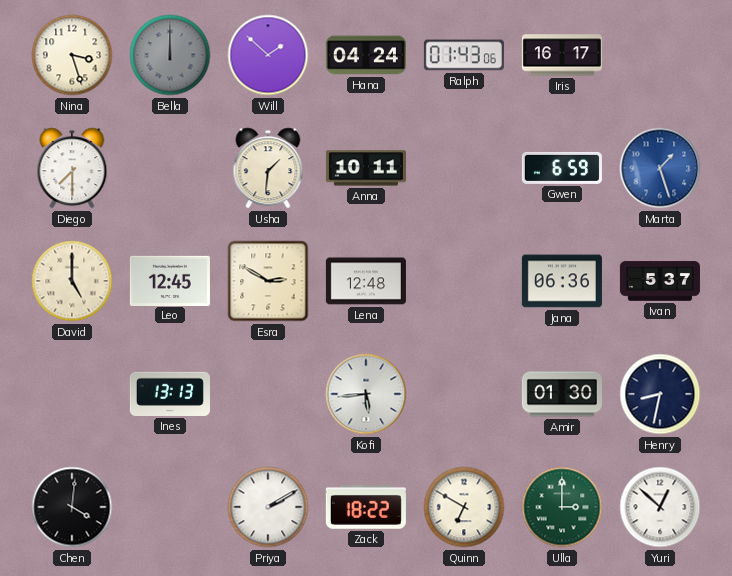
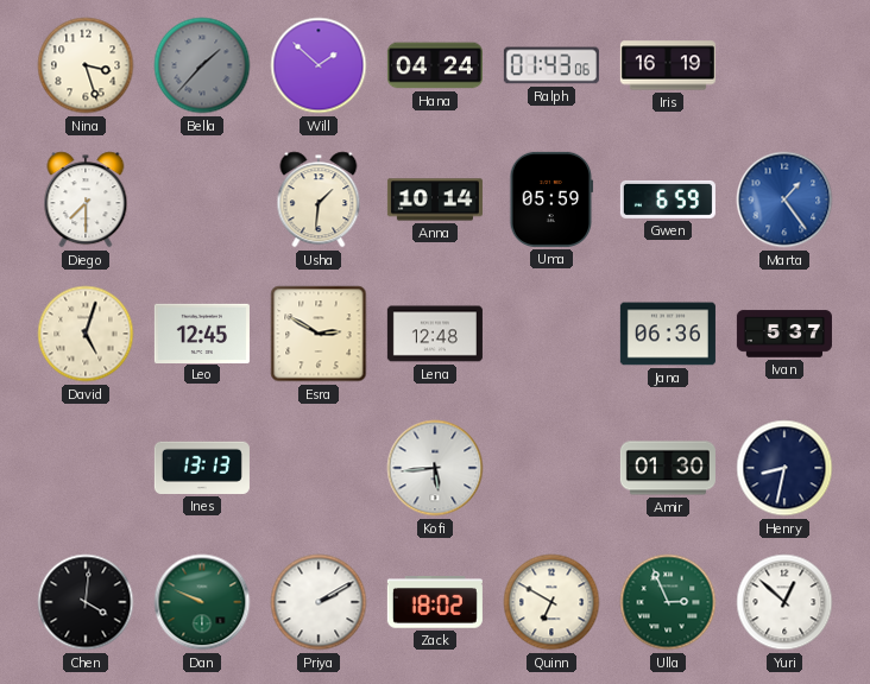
Bella: 12:00 -> 1:37 (202, 65)
Iris: 16:17 -> 16:19 (668, 65)
Anna: 10:11 -> 10:14 (435, 199)
Uma: none -> 05:59 (551, 199)
Marta: 1:27 -> 1:24 (784, 199)
David: 5:00 -> 5:03 (86, 334)
Dan: none -> 9:49 (202, 602)
Zack: 18:22 -> 18:02 (435, 603)
Ulla: 3:00 -> 2:56 (668, 602)
